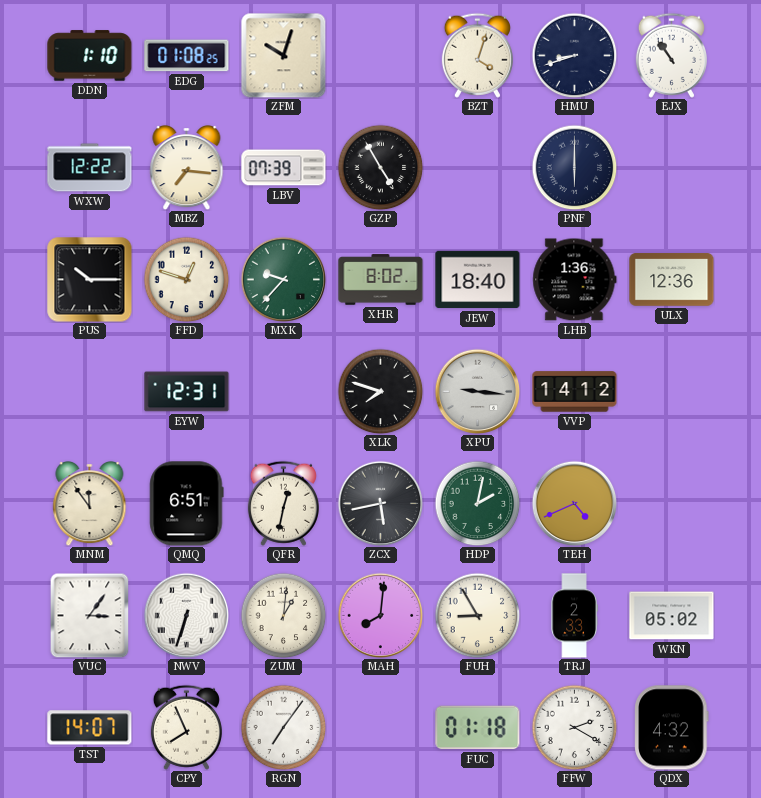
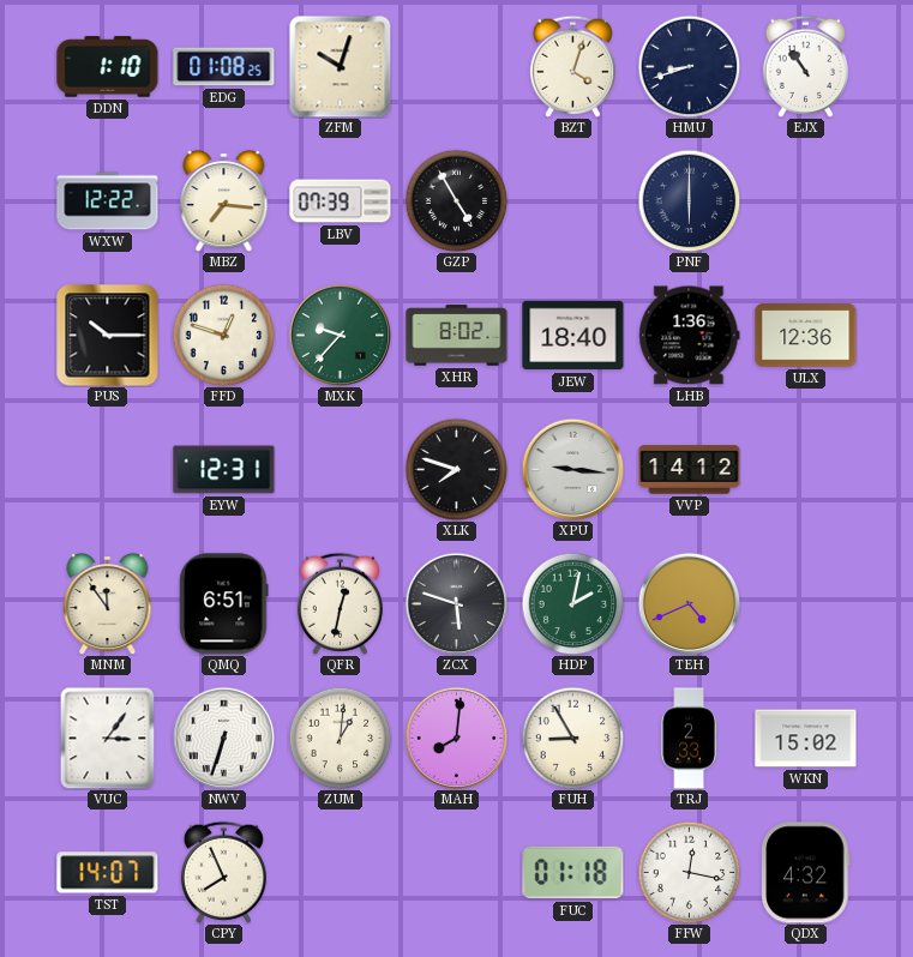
ZCX: 5:43 -> 5:48 (456, 603)
WKN: 05:02 -> 15:02 (806, 739)
RGN: 7:06 -> none (283, 727)
FFW: 2:20 -> 12:17 (689, 872)
